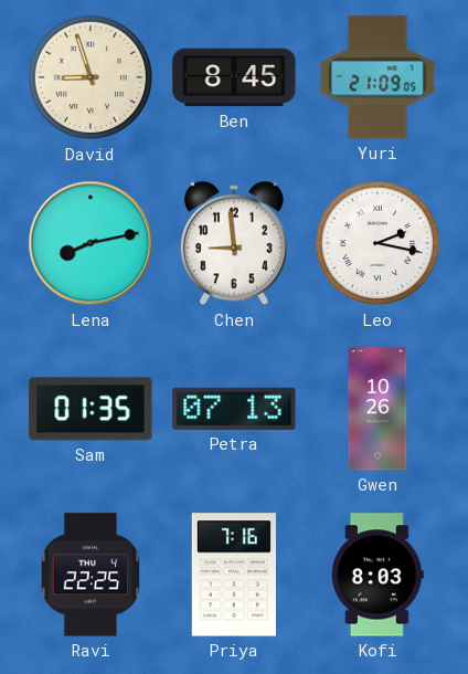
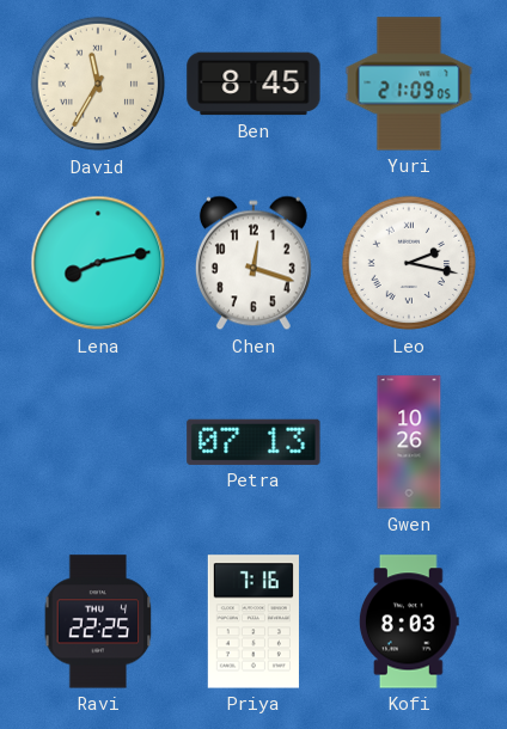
David: 8:57 -> 11:35 (98, 84)
Chen: 8:59 -> 12:18 (253, 263)
Sam: 01:35 -> none (91, 409)
